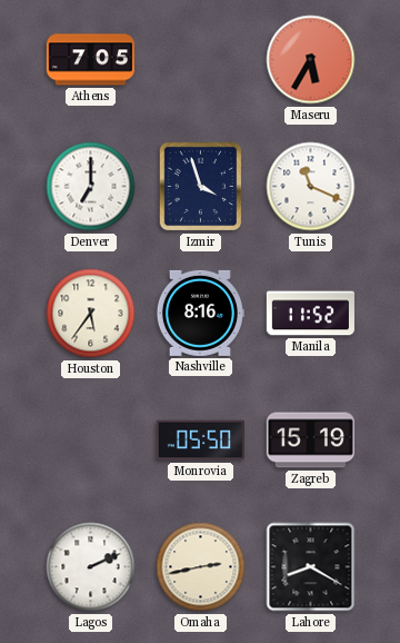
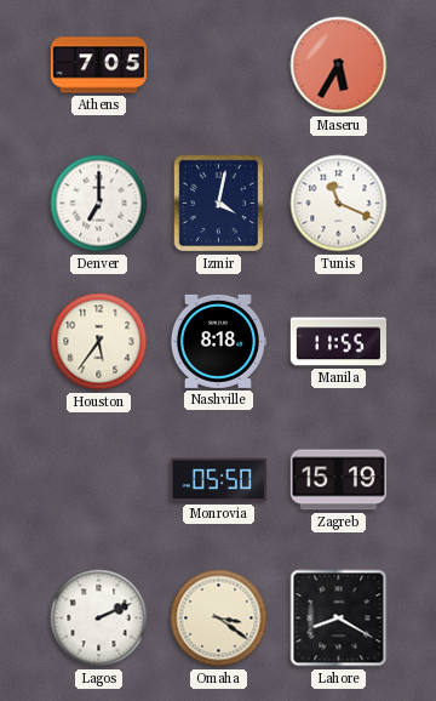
Izmir: 3:57 -> 4:02 (219, 204)
Nashville: 8:16 -> 8:18 (218, 341)
Manila: 11:52 -> 11:55 (338, 342)
Omaha: 2:43 -> 3:21 (219, 619)
